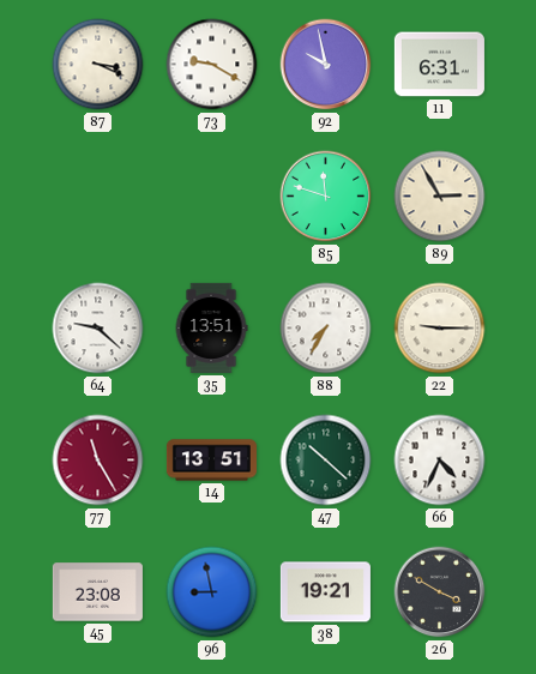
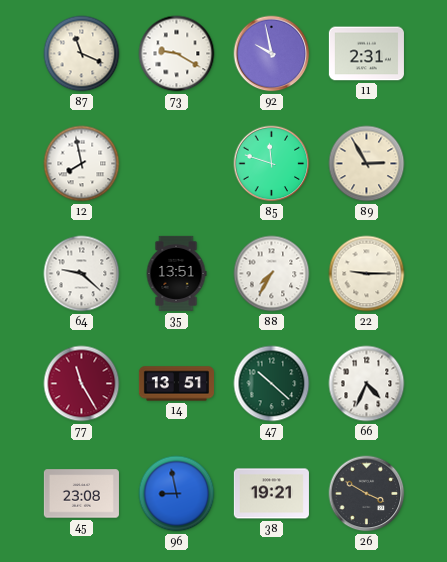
87: 3:19 -> 11:19 (82, 54)
11: 6:31 -> 2:31 (366, 54)
12: none -> 7:58 (82, 164)
